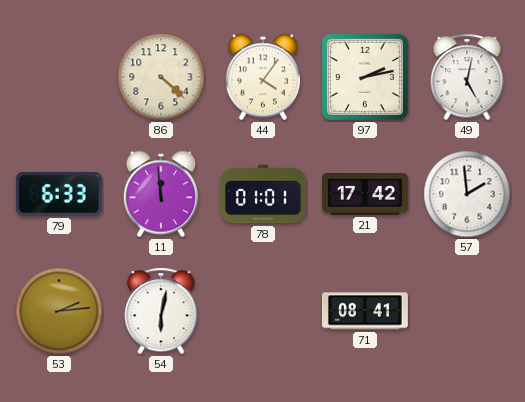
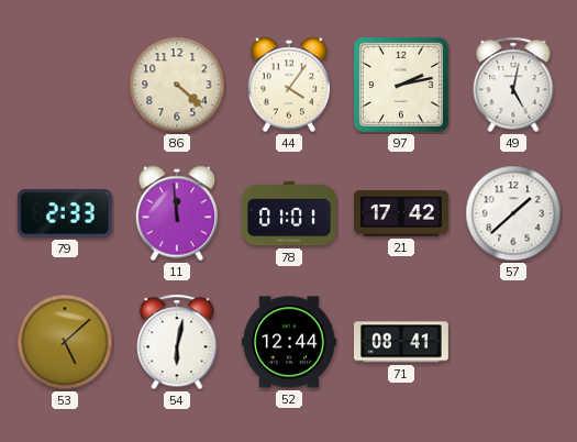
79: 6:33 -> 2:33 (65, 213)
57: 1:59 -> 1:38 (513, 213)
53: 2:14 -> 5:08 (65, 342)
52: none -> 12:44 (289, 342)
